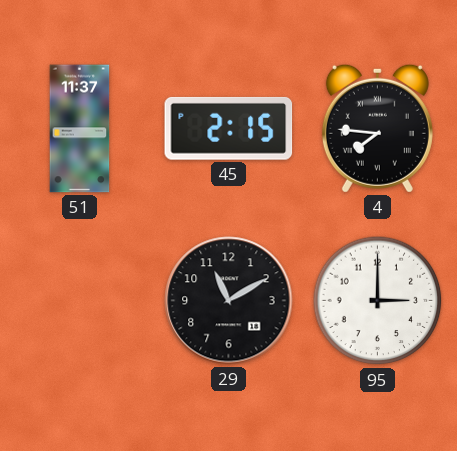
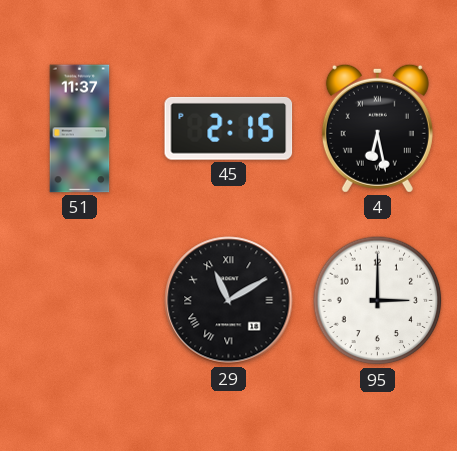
4: 7:46 -> 6:28 (377, 128)
29 numerals: Arabic -> Roman (229, 301)
